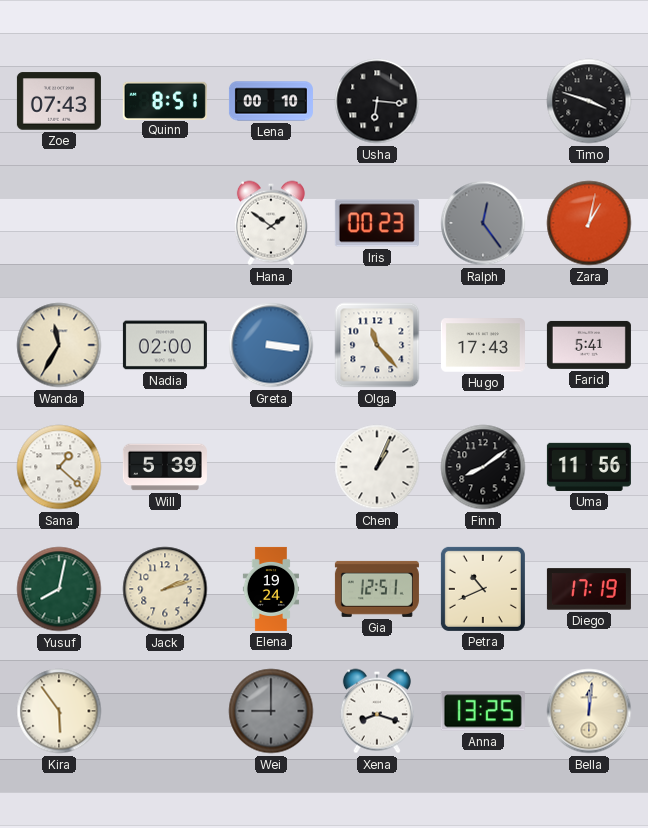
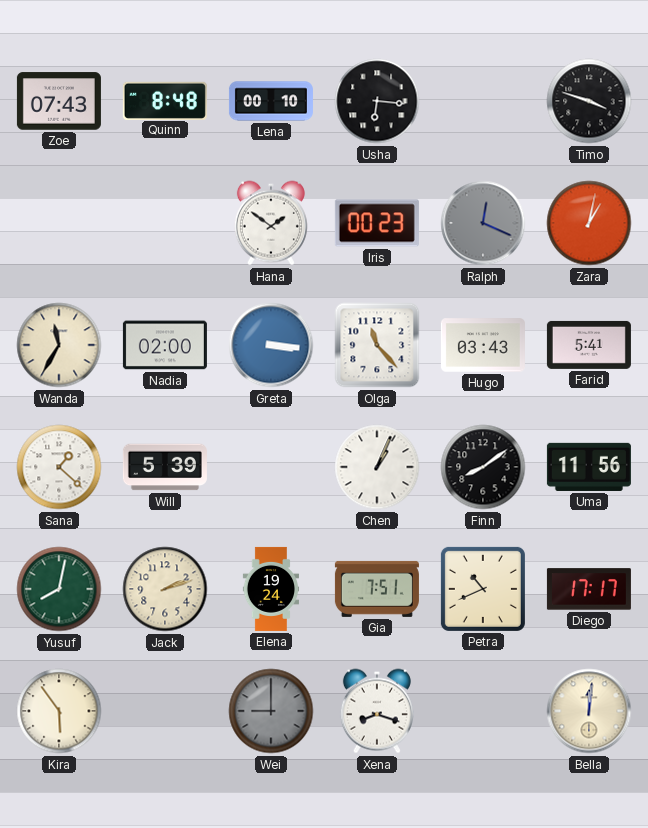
Quinn: 8:51 -> 8:48 (165, 100)
Ralph: 12:24 -> 12:19 (483, 223)
Hugo: 17:43 -> 03:43 (483, 345)
Gia: 12:51 -> 7:51 (377, 589)
Diego: 17:19 -> 17:17 (589, 589)
Anna: 13:25 -> none (483, 711)
